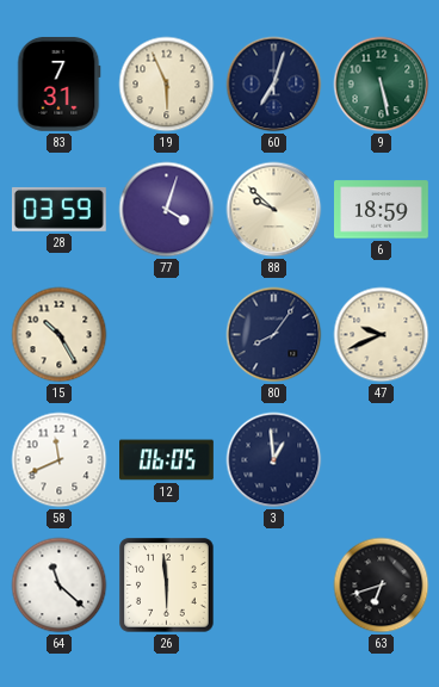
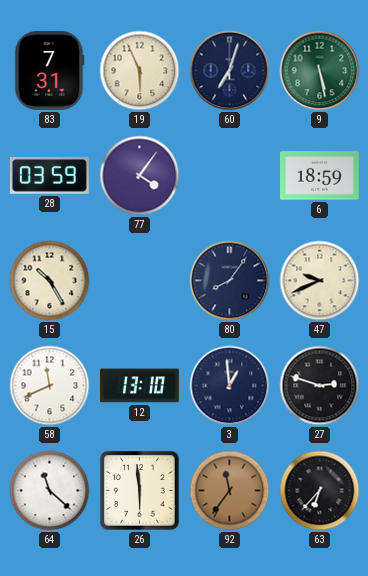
77: 4:03 -> 4:06 (140, 176)
88: 9:52 -> none (274, 210)
12: 06:05 -> 13:10 (140, 386)
27: none -> 2:48 (320, 386)
92: none -> 11:36 (230, 491)
63: 6:42 -> 6:37 (320, 491)
